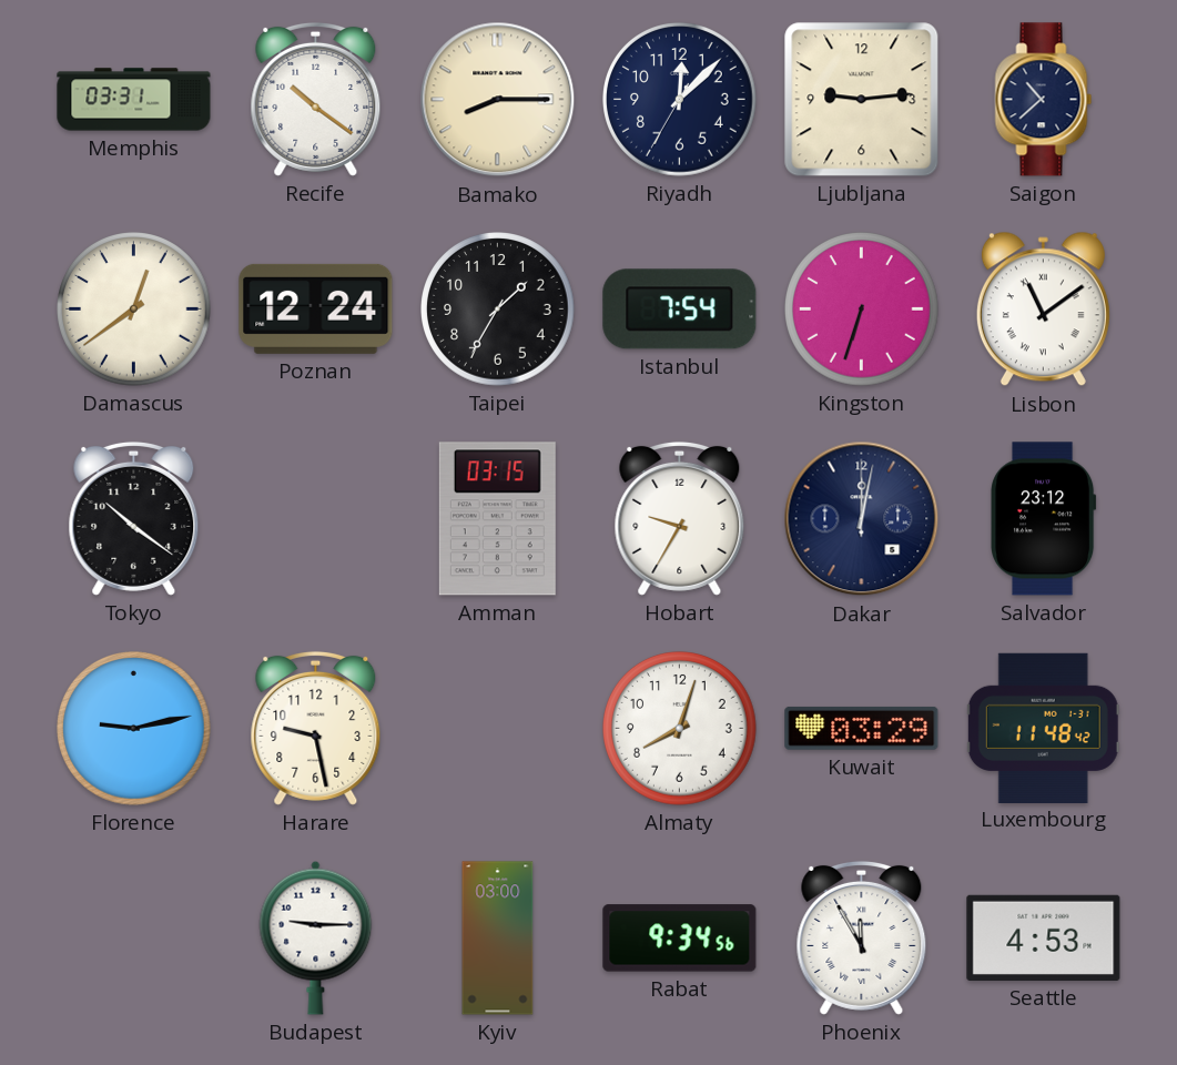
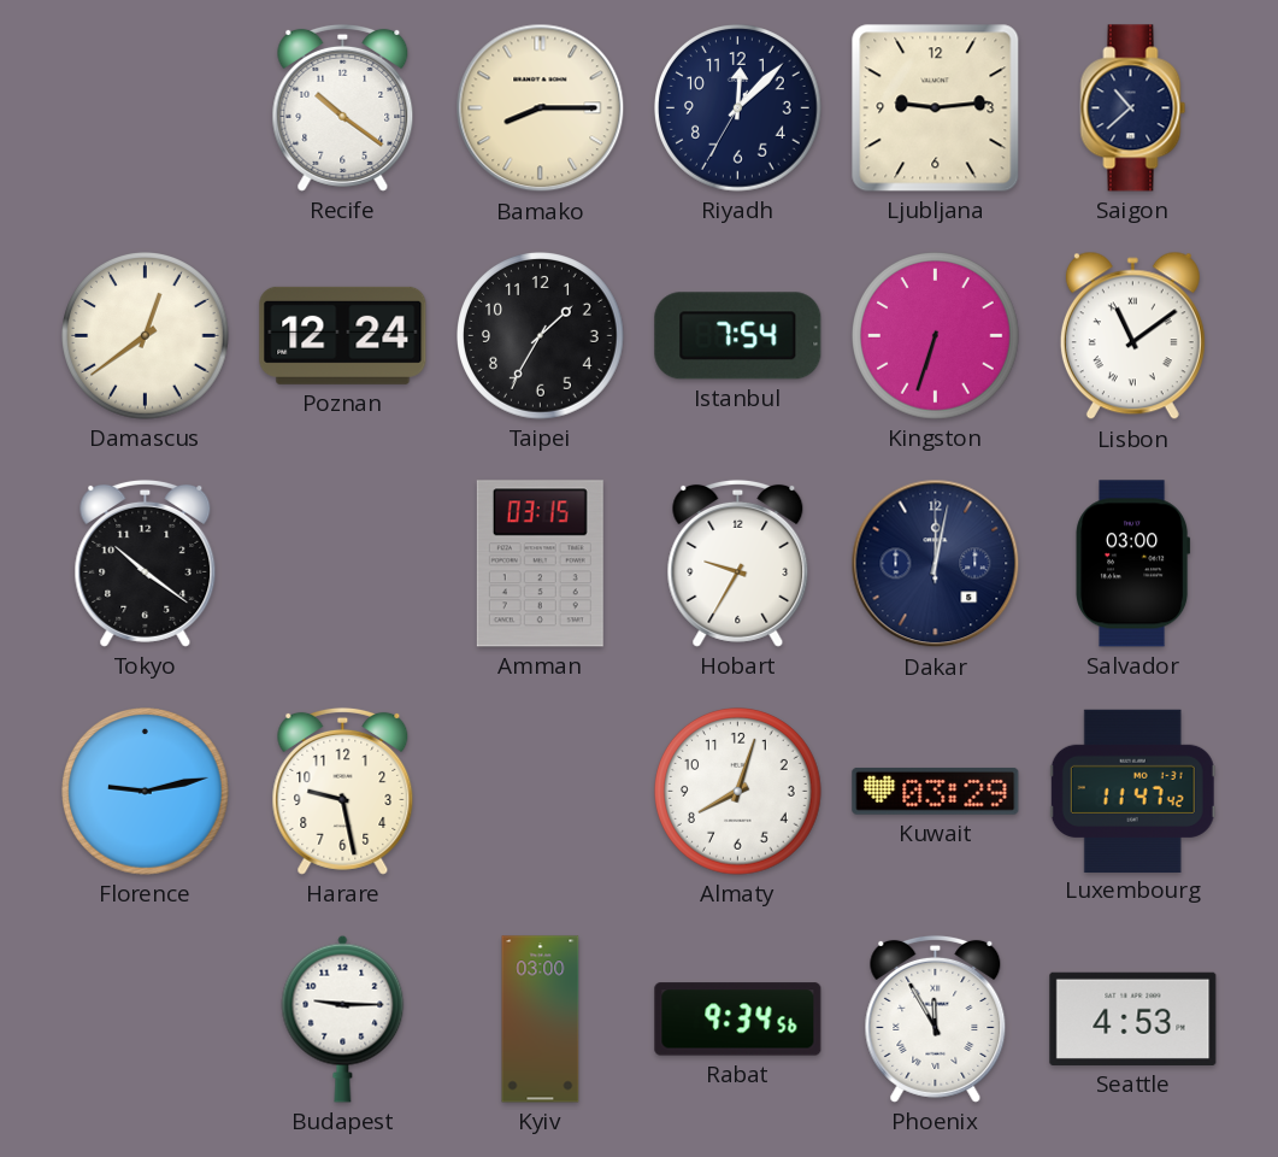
Memphis: 03:31 -> none (134, 100)
Salvador: 23:12 -> 03:00 (1133, 564)
Luxembourg: 11:48 -> 11:47 (1132, 791)
